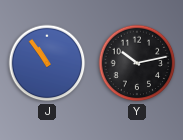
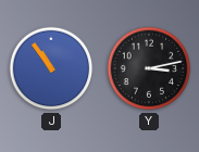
Y: 10:13 -> 3:13 (149, 68)
